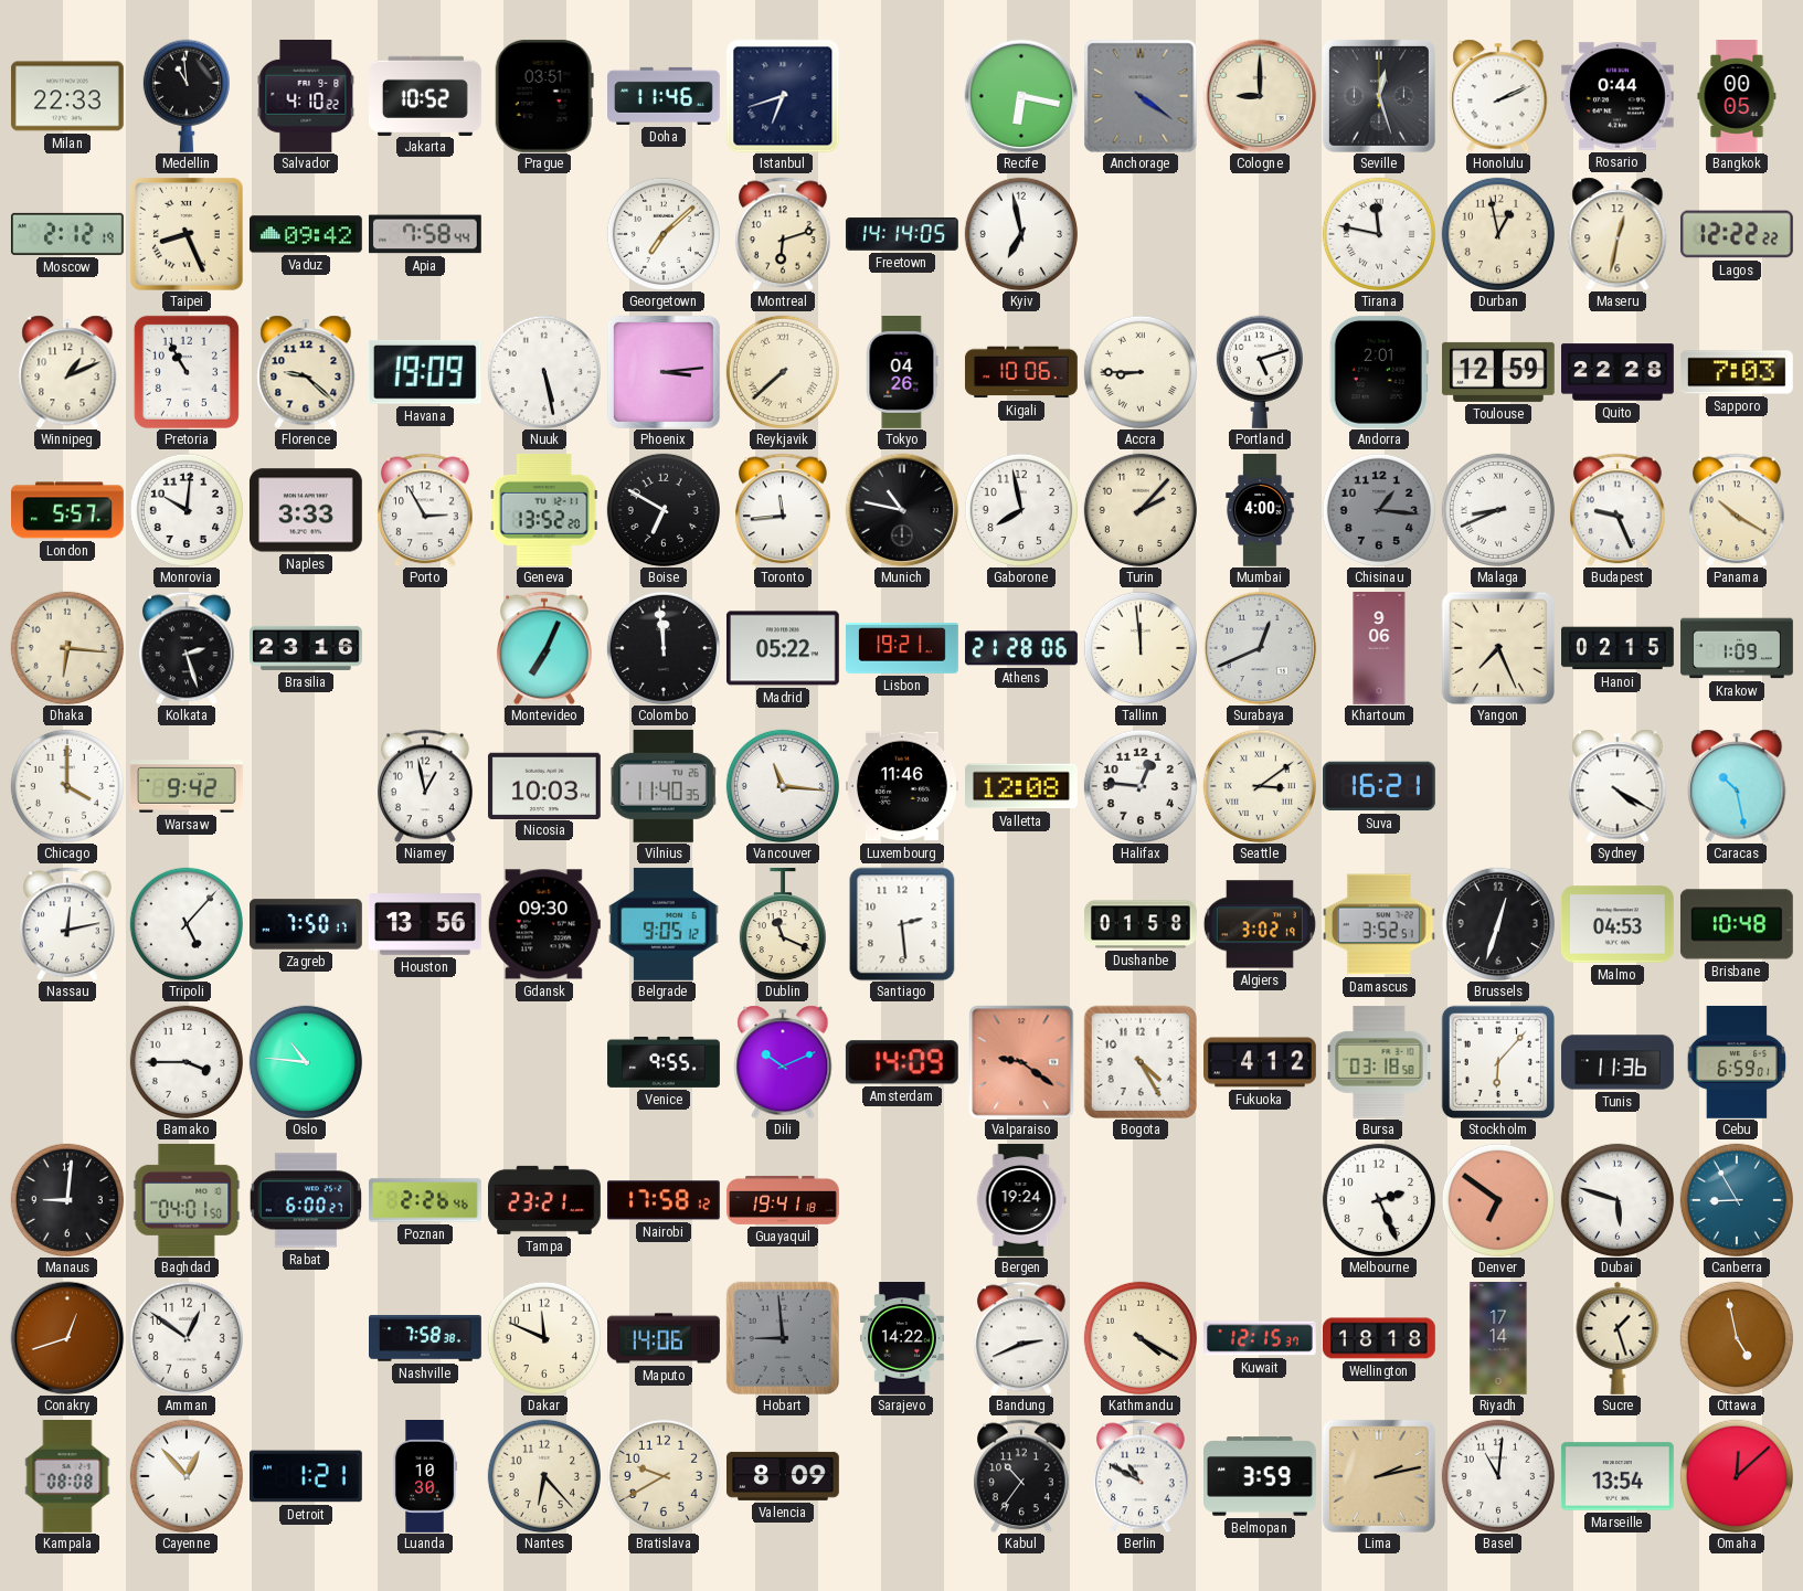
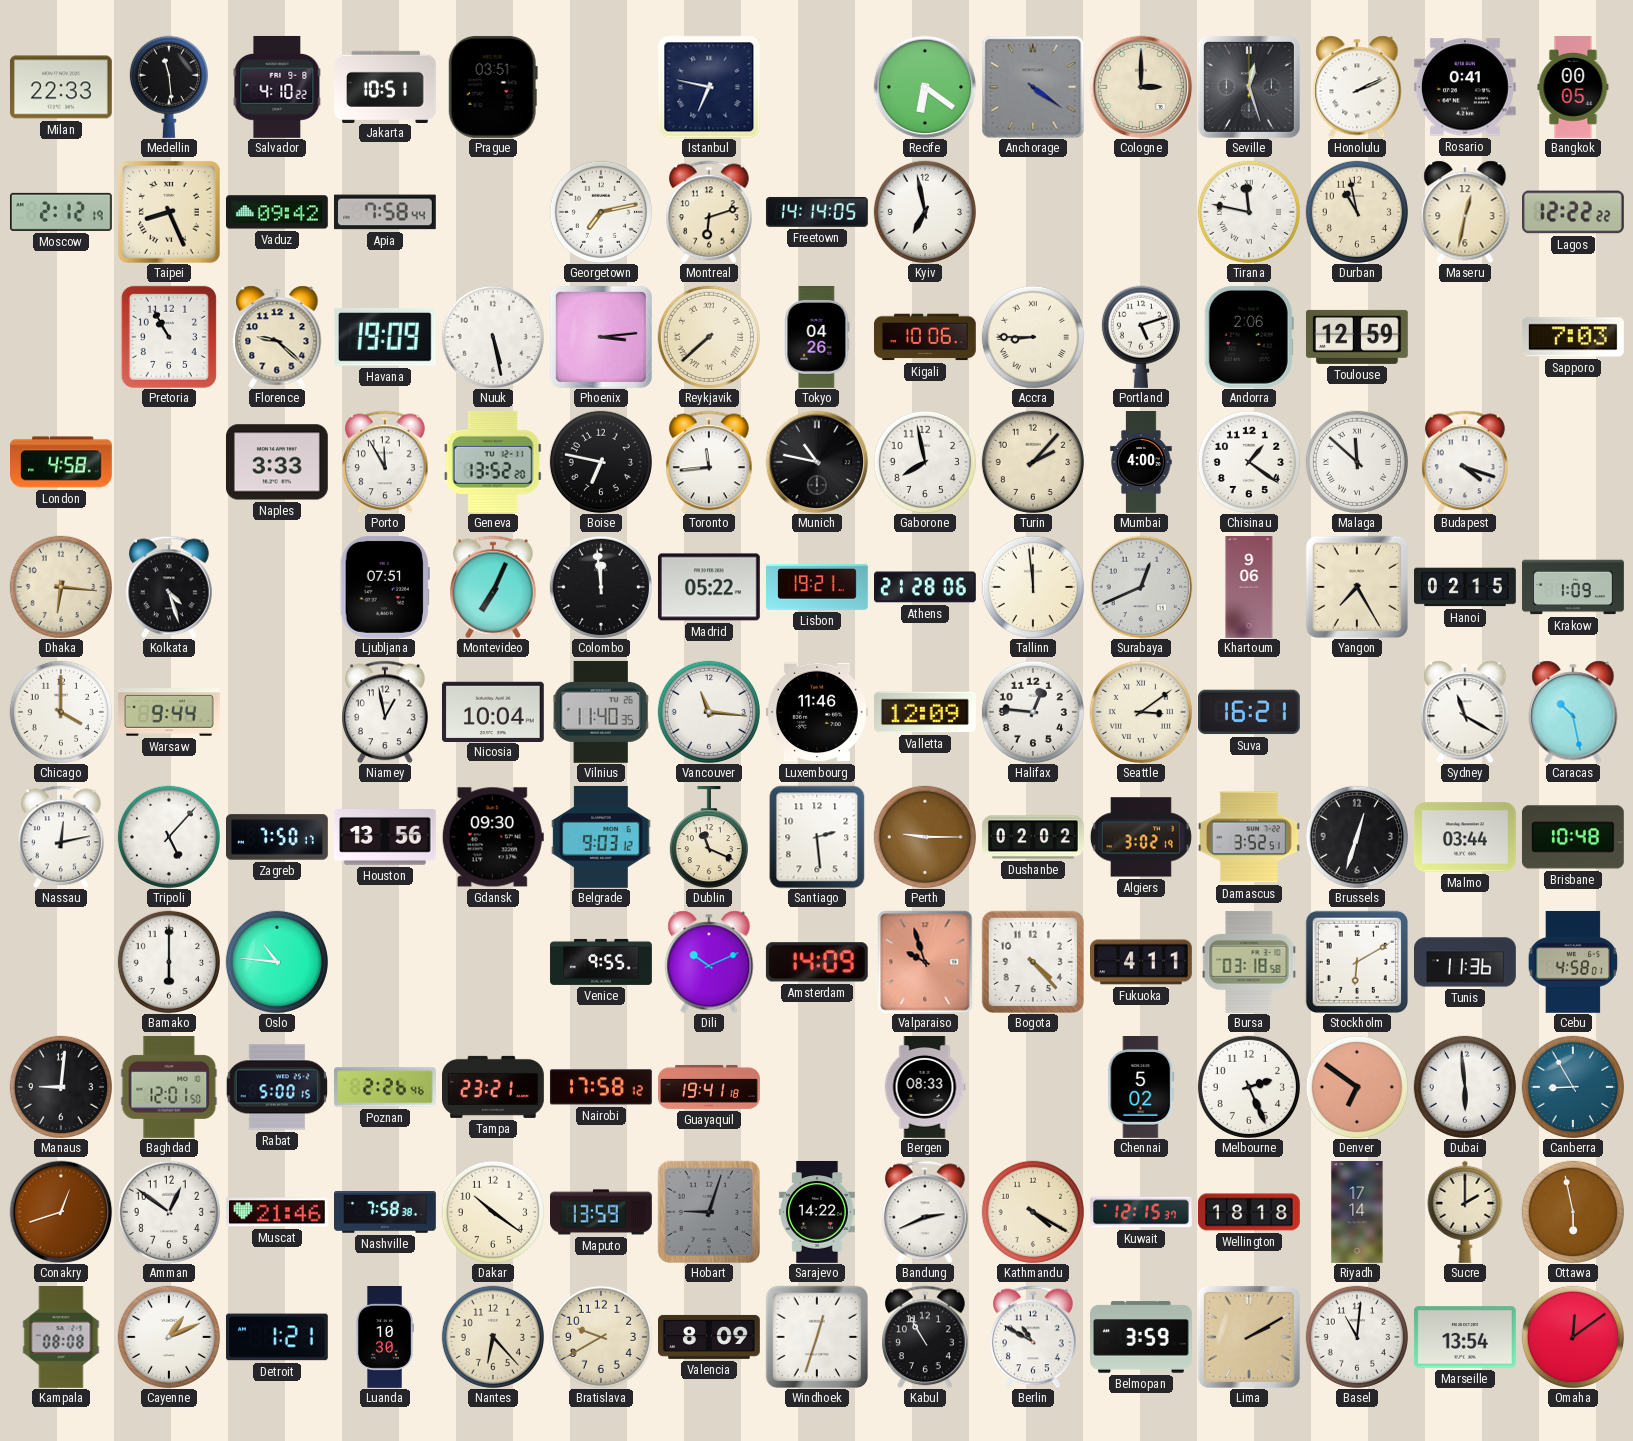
Medellin: 10:59 -> 11:29 (169, 87)
Jakarta: 10:52 -> 10:51 (386, 86)
Doha: 11:46 -> none (665, 96)
Istanbul: 6:42 -> 6:47 (709, 87)
Recife: 6:17 -> 6:21 (925, 87)
Cologne: 9:00 -> 3:00 (1141, 87)
Rosario: 0:44 -> 0:41 (1465, 87)
Georgetown: 7:08 -> 7:13 (601, 212)
Durban: 12:58 -> 10:58 (1357, 212)
Winnipeg: 1:11 -> none (67, 372)
Andorra: 2:01 -> 2:06 (1249, 337)
Quito: 22:28 -> none (1619, 372)
London: 5:57 -> 4:58 (62, 462)
Monrovia: 10:01 -> none (187, 510)
Porto: 2:55 -> 11:55 (385, 462)
Boise: 6:50 -> 6:47 (601, 462)
Chisinau: 1:16 -> 1:21 (1249, 462)
Chisinau dial: grey -> white (1249, 462)
Malaga: 8:41 -> 11:52 (1357, 462)
Budapest: 9:26 -> 4:18 (1465, 462)
Panama: 10:20 -> none (1737, 510)
Kolkata: 2:27 -> 4:27 (169, 587)
Brasilia: 23:16 -> none (306, 648)
Ljubljana: none -> 07:51 (385, 587)
Yangon: 7:26 -> 7:25 (1356, 586)
Warsaw: 9:42 -> 9:44 (169, 712)
Nicosia: 10:03 -> 10:04 (493, 711)
Valletta: 12:08 -> 12:09 (926, 712)
Sydney: 4:20 -> 11:20 (1465, 712)
Belgrade: 9:05 -> 9:03 (601, 837)
Perth: none -> 9:15 (925, 837)
Dushanbe: 01:58 -> 02:02 (1034, 837)
Malmo: 04:53 -> 03:44 (1465, 837)
Bamako: 3:45 -> 6:00 (169, 962)
Valparaiso: 9:21 -> 9:57 (925, 962)
Bogota: 4:25 -> 4:23 (1032, 961)
Fukuoka: 4:12 -> 4:11 (1142, 962)
Stockholm: 6:07 -> 6:10 (1356, 961)
Cebu: 6:59 -> 4:58 (1573, 962)
Baghdad: 04:01 -> 12:01 (169, 1087)
Rabat: 6:00 -> 5:00 (276, 1087)
Bergen: 19:24 -> 08:33 (925, 1088)
Chennai: none -> 5:02 (1141, 1088)
Dubai: 5:48 -> 5:59 (1465, 1087)
Muscat: none -> 21:46 (277, 1212)
Dakar: 11:49 -> 10:21 (493, 1212)
Maputo: 14:06 -> 13:59 (602, 1212)
Hobart: 8:59 -> 9:03 (708, 1211)
Sucre: 1:27 -> 2:00 (1465, 1212)
Ottawa: 4:58 -> 5:58 (1573, 1212)
Cayenne: 12:53 -> 1:11 (169, 1337)
Windhoek: none -> 12:33 (816, 1336)
Kabul: 10:36 -> 10:55 (925, 1337)
Lima: 2:13 -> 2:10 (1249, 1337)
Omaha: 12:08 -> 12:09 (1573, 1337)
